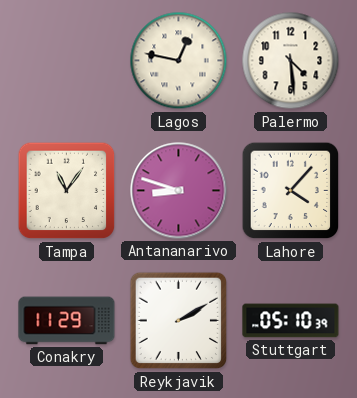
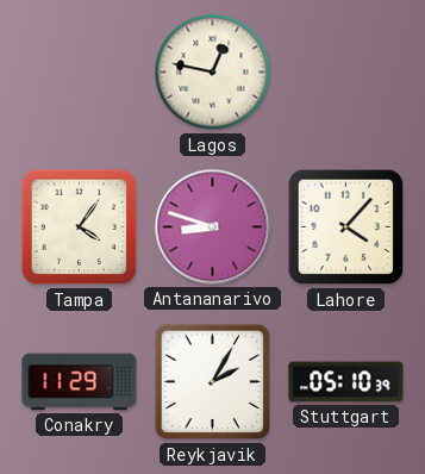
Palermo: 4:29 -> none (291, 61)
Tampa: 11:06 -> 4:06 (80, 227)
Reykjavik: 2:10 -> 2:05 (213, 382)
